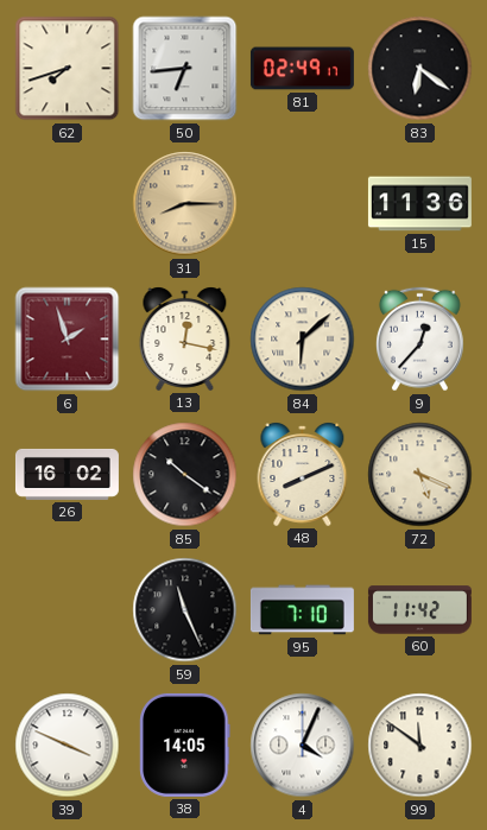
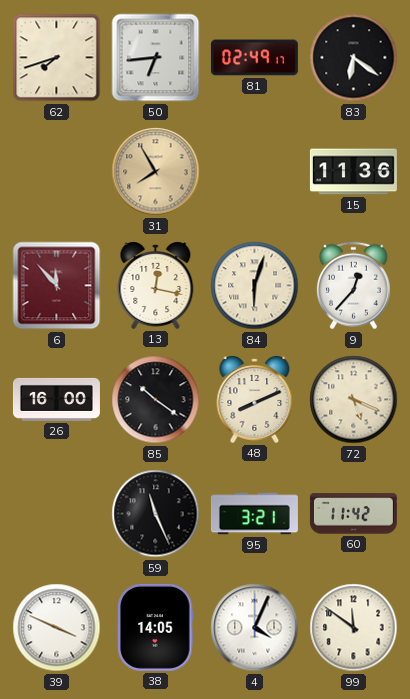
31: 8:15 -> 7:55 (156, 172)
6: 1:57 -> 11:53 (57, 286)
84: 6:08 -> 6:03 (255, 286)
26: 16:02 -> 16:00 (56, 399)
95: 7:10 -> 3:21 (254, 514)
